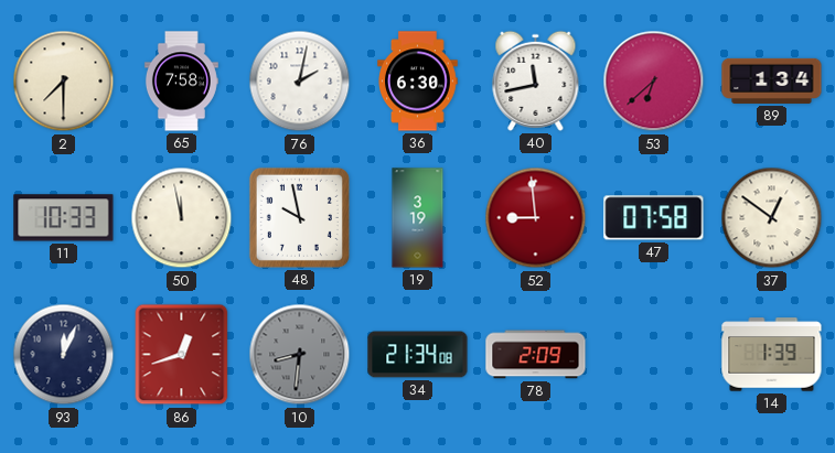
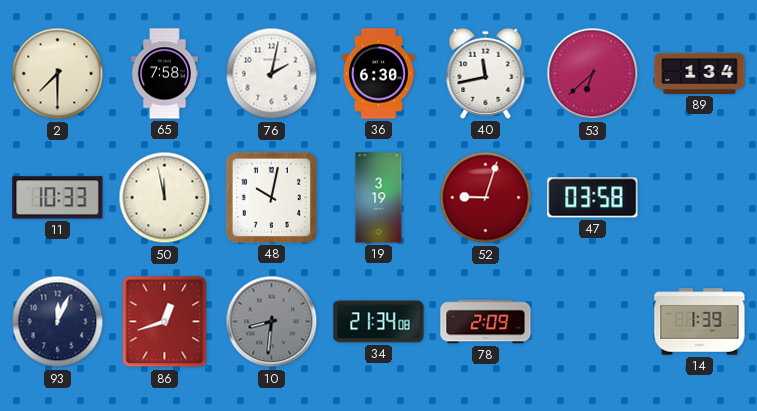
48: 9:58 -> 10:02 (271, 197)
52: 8:59 -> 9:03 (486, 198)
47: 07:58 -> 03:58 (593, 198)
37: 12:51 -> none (772, 218)
